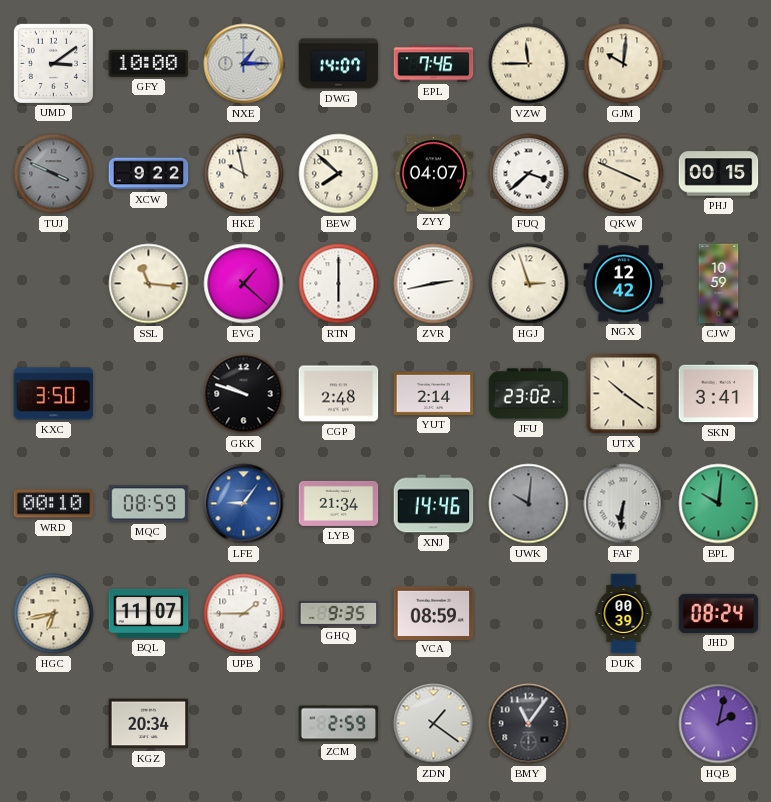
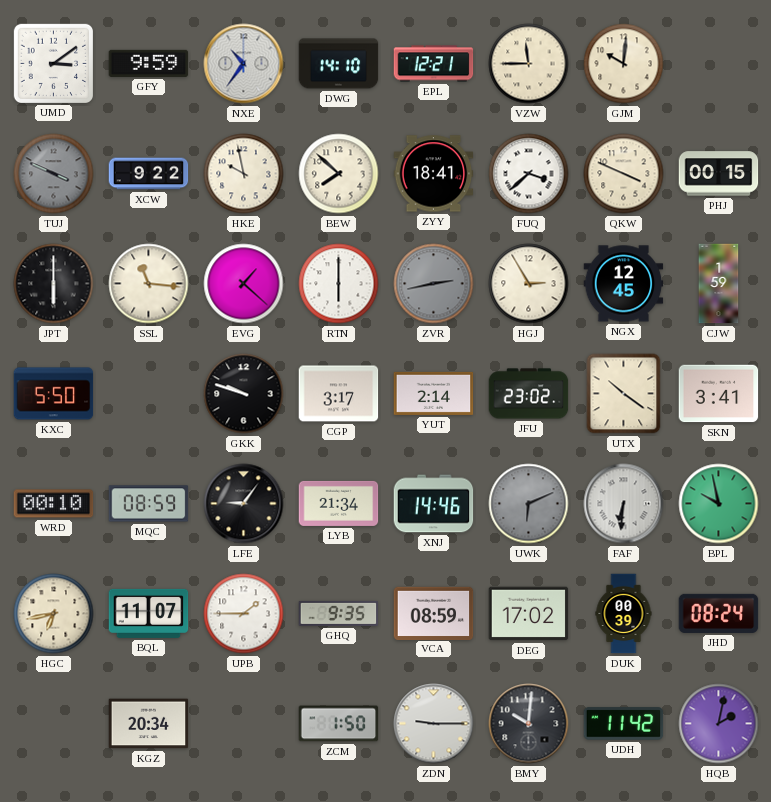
GFY: 10:00 -> 9:59 (149, 63)
NXE: 1:15 -> 10:36 (244, 64)
DWG: 14:07 -> 14:10 (339, 64)
EPL: 7:46 -> 12:21 (434, 64)
ZYY: 04:07 -> 18:41 (434, 174)
JPT: none -> 6:00 (54, 284)
ZVR dial: white -> grey (434, 284)
HGJ: 2:57 -> 2:55 (529, 284)
NGX: 12:42 -> 12:45 (624, 284)
CJW: 10:59 -> 1:59 (719, 284)
KXC: 3:50 -> 5:50 (54, 394)
CGP: 2:48 -> 3:17 (339, 394)
LFE dial: blue -> black (244, 504)
UWK: 10:01 -> 6:11 (529, 504)
BPL: 10:01 -> 9:58 (719, 504)
DEG: none -> 17:02 (529, 614)
ZCM: 2:59 -> 1:50 (339, 724)
ZDN: 1:21 -> 9:15 (434, 724)
BMY: 11:06 -> 10:01 (529, 724)
UDH: none -> 11:42 (624, 724)
